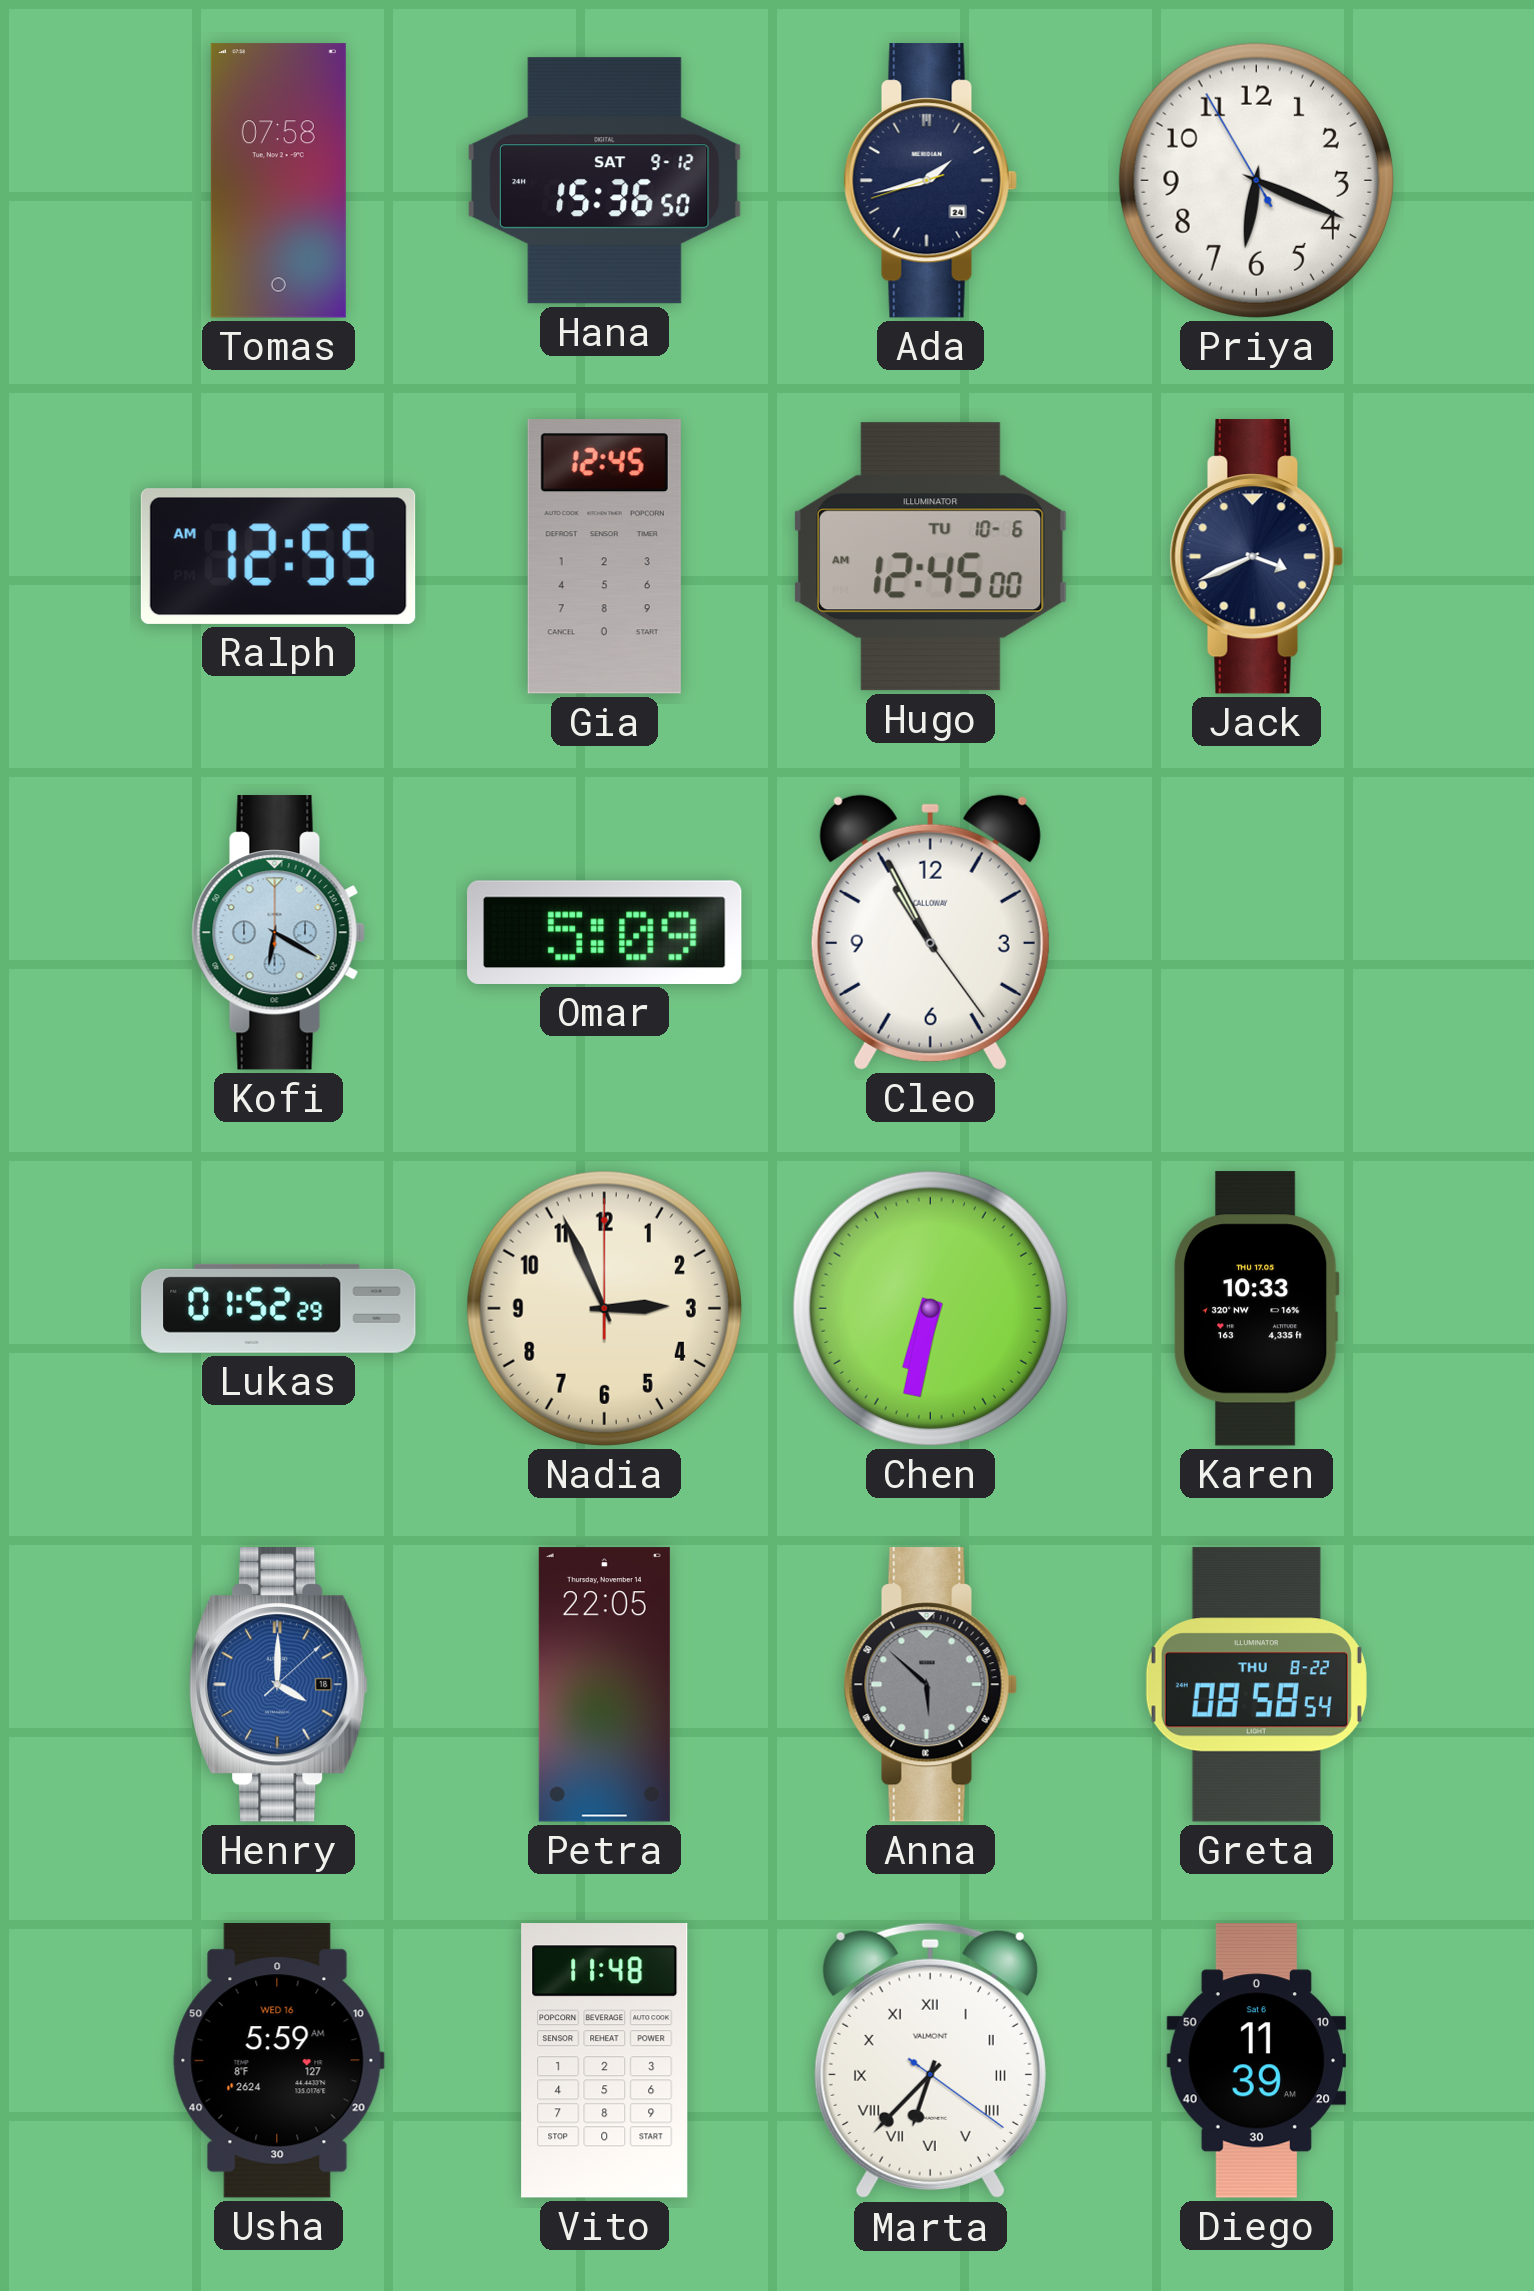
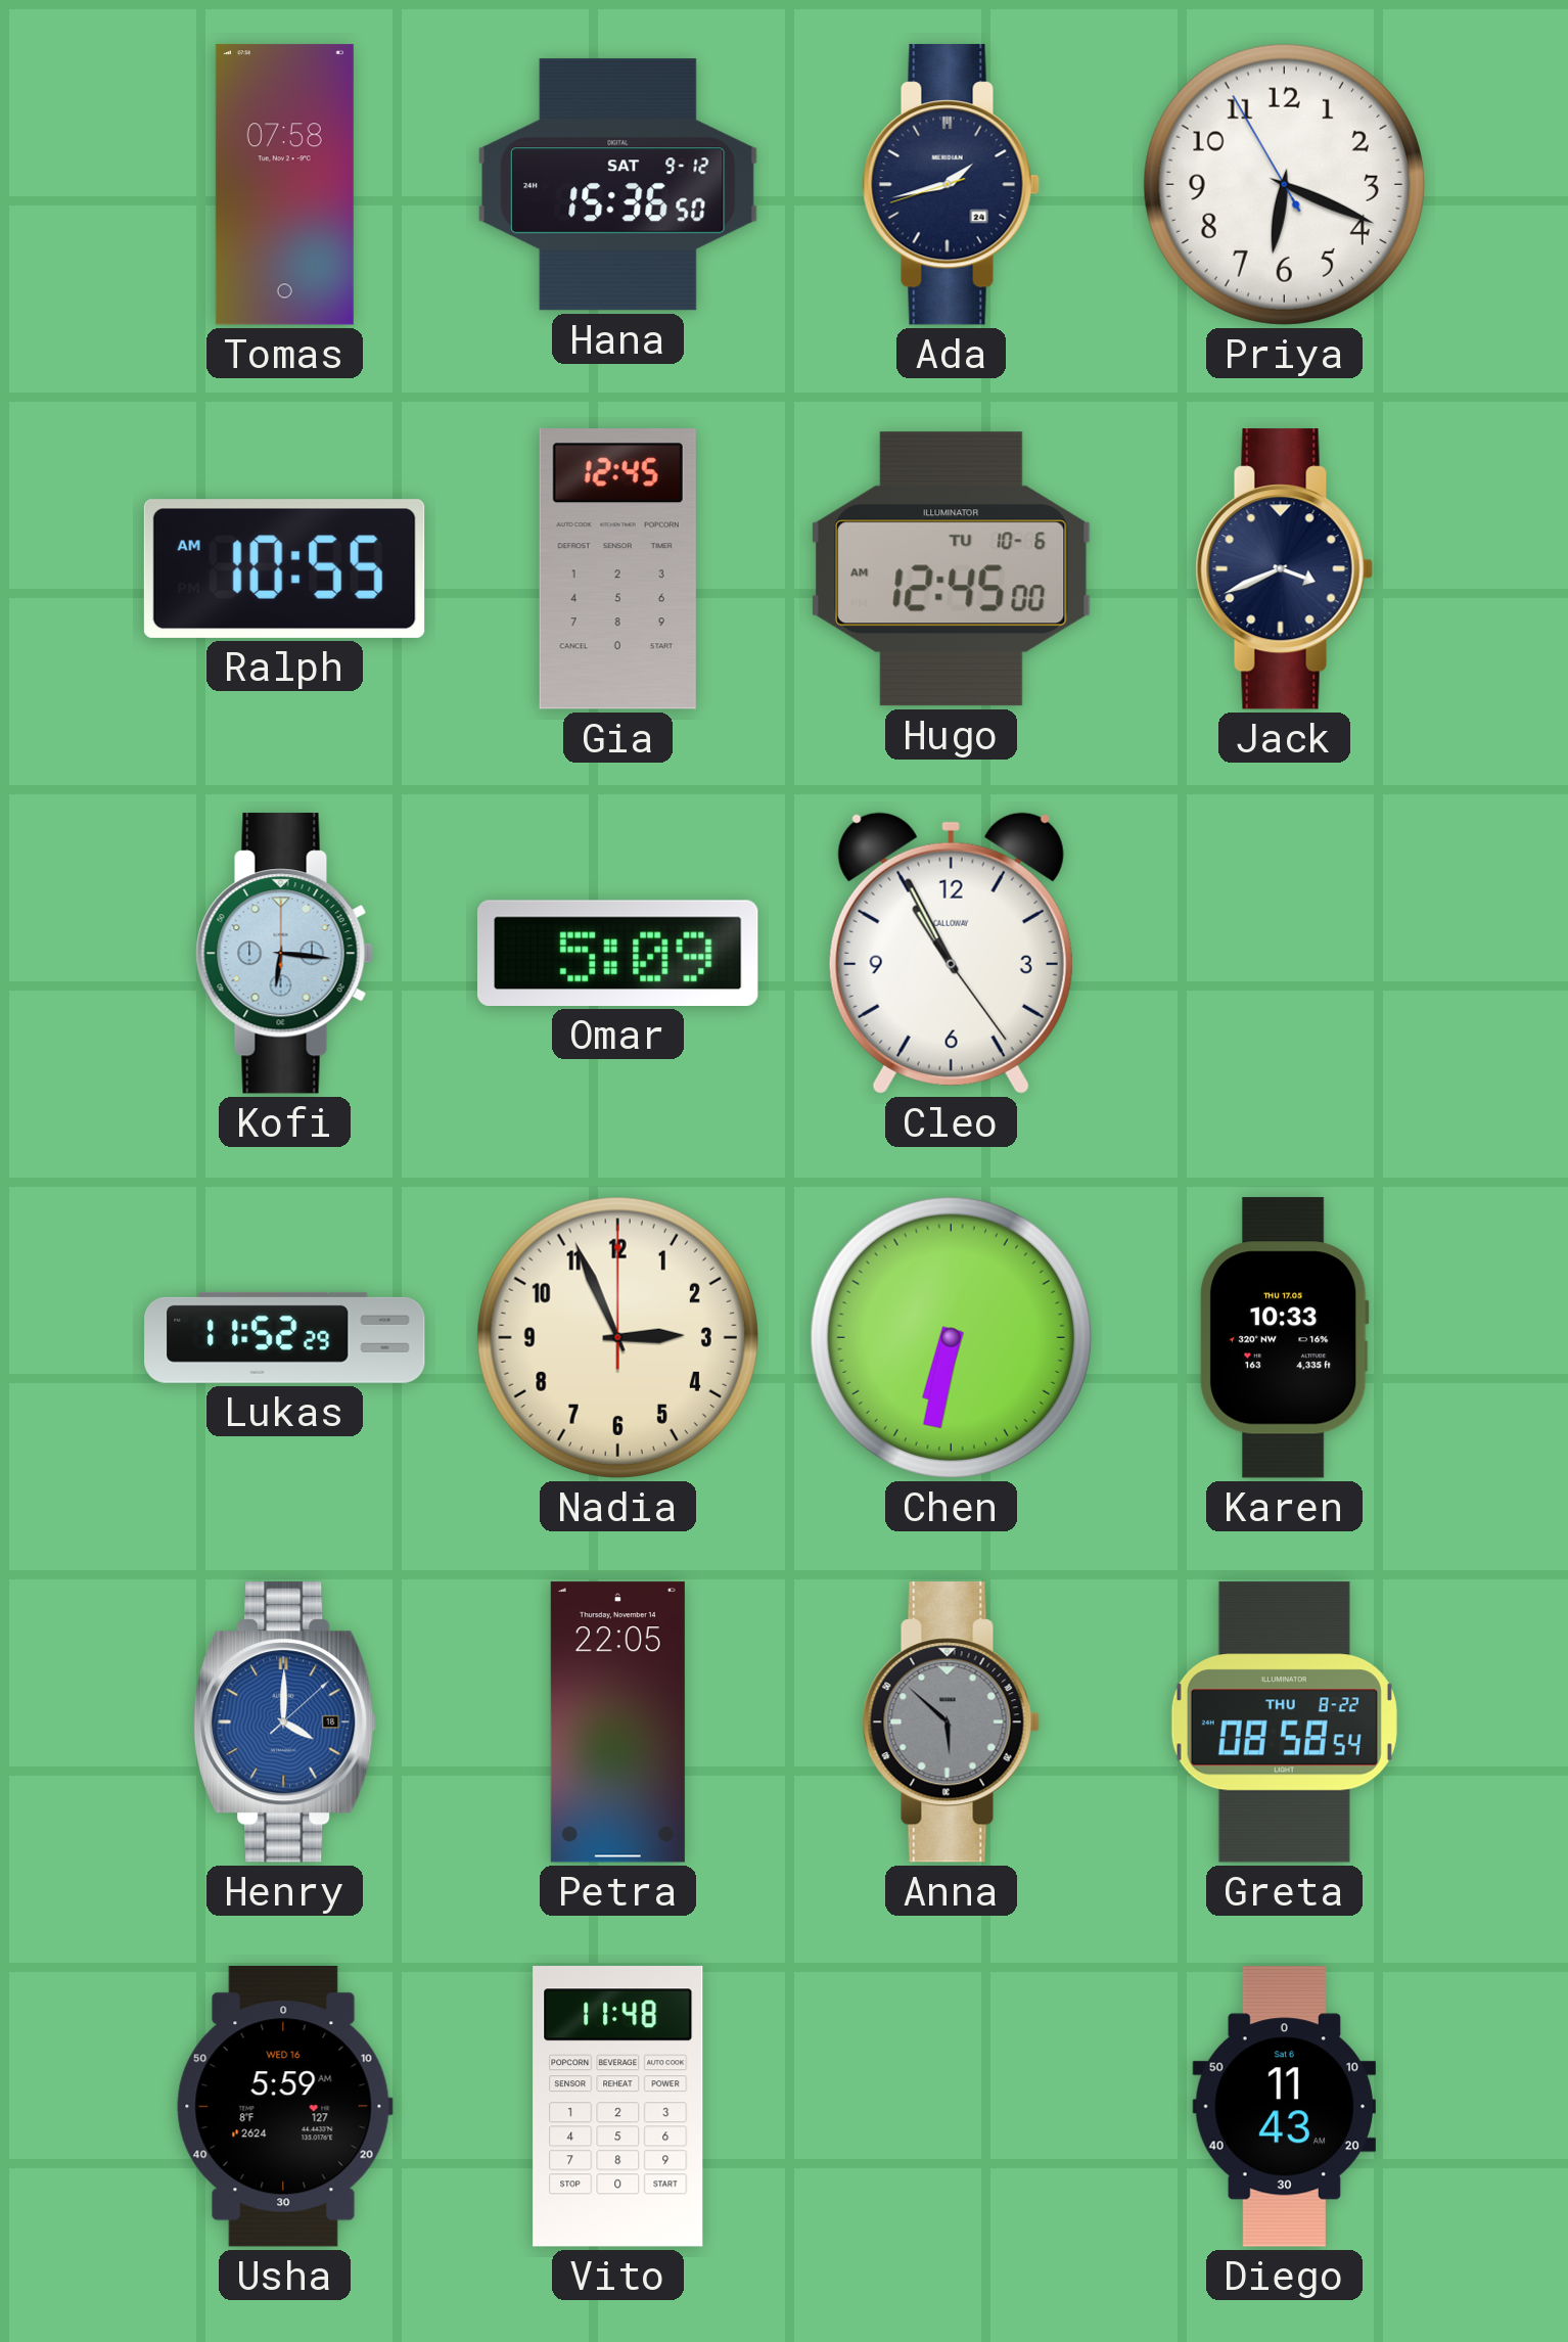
Ralph: 12:55 -> 10:55 (284, 568)
Kofi: 6:20 -> 6:16 (284, 954)
Lukas: 01:52 -> 11:52 (285, 1337)
Marta: 6:37 -> none (930, 2061)
Diego: 11:39 -> 11:43 (1284, 2107)
